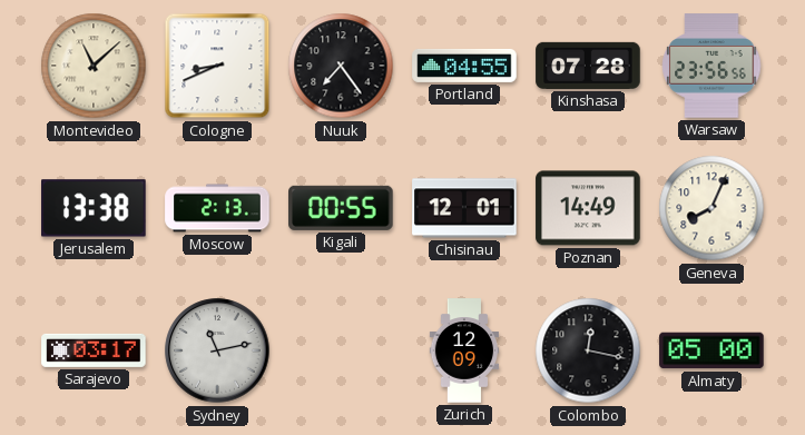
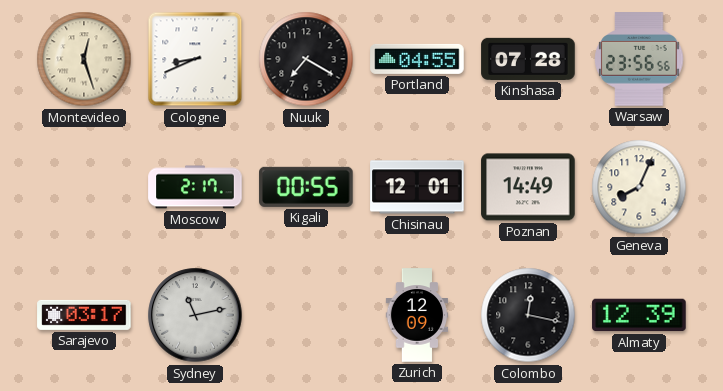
Montevideo: 11:08 -> 12:27 (84, 59)
Nuuk: 7:24 -> 7:20 (306, 59)
Jerusalem: 13:38 -> none (94, 208)
Moscow: 2:13 -> 2:17 (195, 187)
Almaty: 05:00 -> 12:39 (639, 315)
